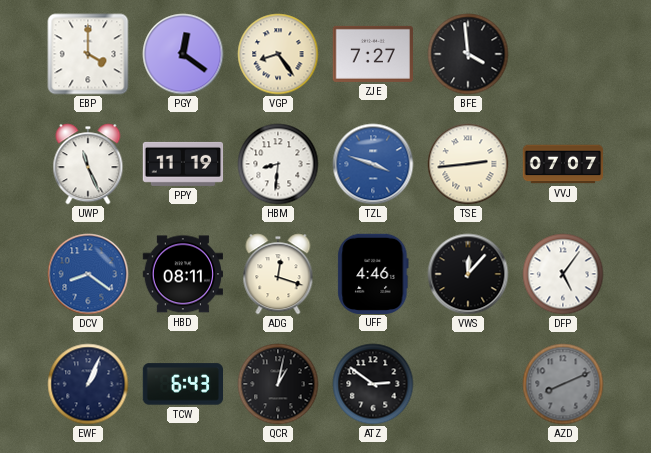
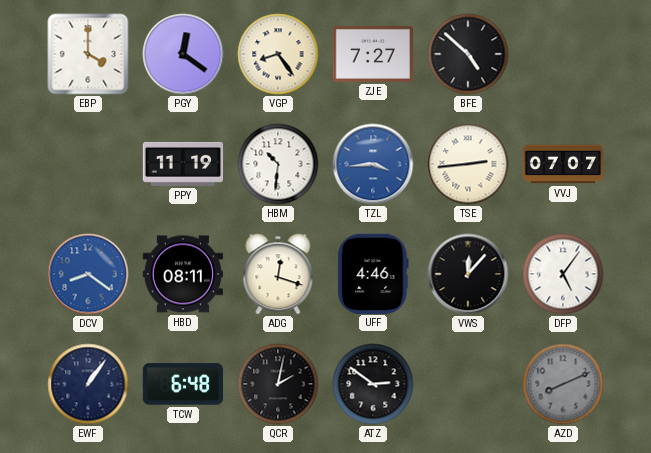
BFE: 3:59 -> 4:52 (468, 54)
UWP: 11:26 -> none (88, 164)
HBM: 8:31 -> 10:31 (278, 164)
TZL: 3:48 -> 3:44 (373, 164)
EWF: 1:04 -> 1:06 (88, 384)
TCW: 6:43 -> 6:48 (182, 384)
QCR: 1:02 -> 2:02 (278, 384)
